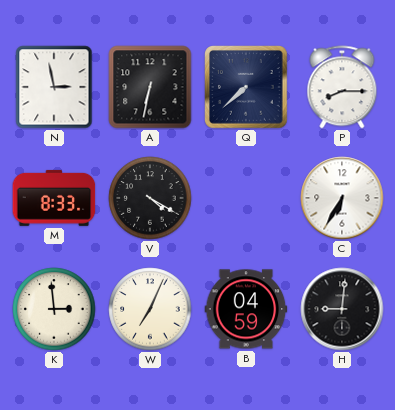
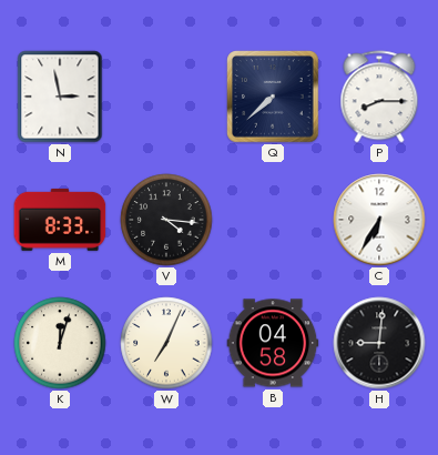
A: 6:32 -> none (150, 87)
V: 4:20 -> 4:16 (166, 220)
K: 2:59 -> 12:03 (60, 343)
B: 04:59 -> 04:58 (273, 343)
